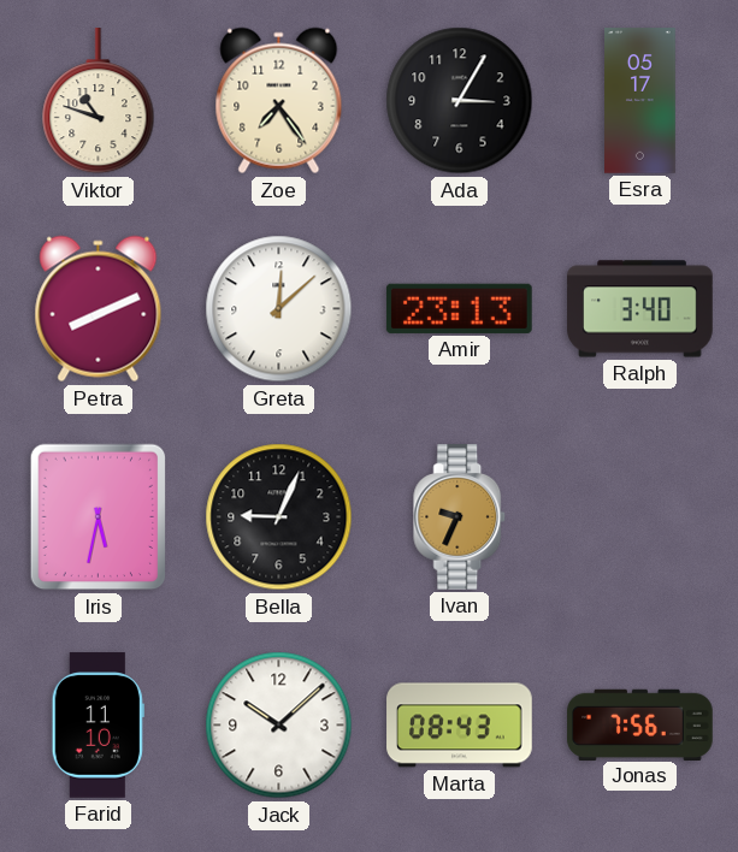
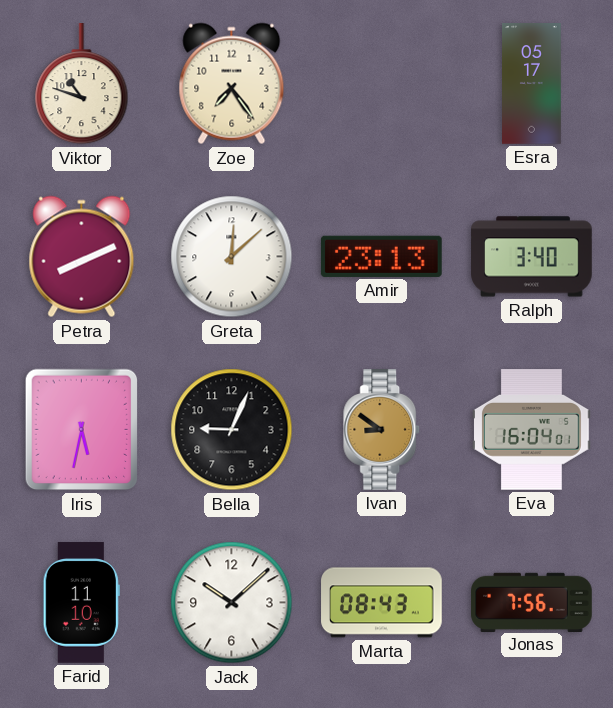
Ada: 3:05 -> none (460, 101)
Ivan: 9:34 -> 8:51 (382, 430)
Eva: none -> 16:04 (532, 430)
